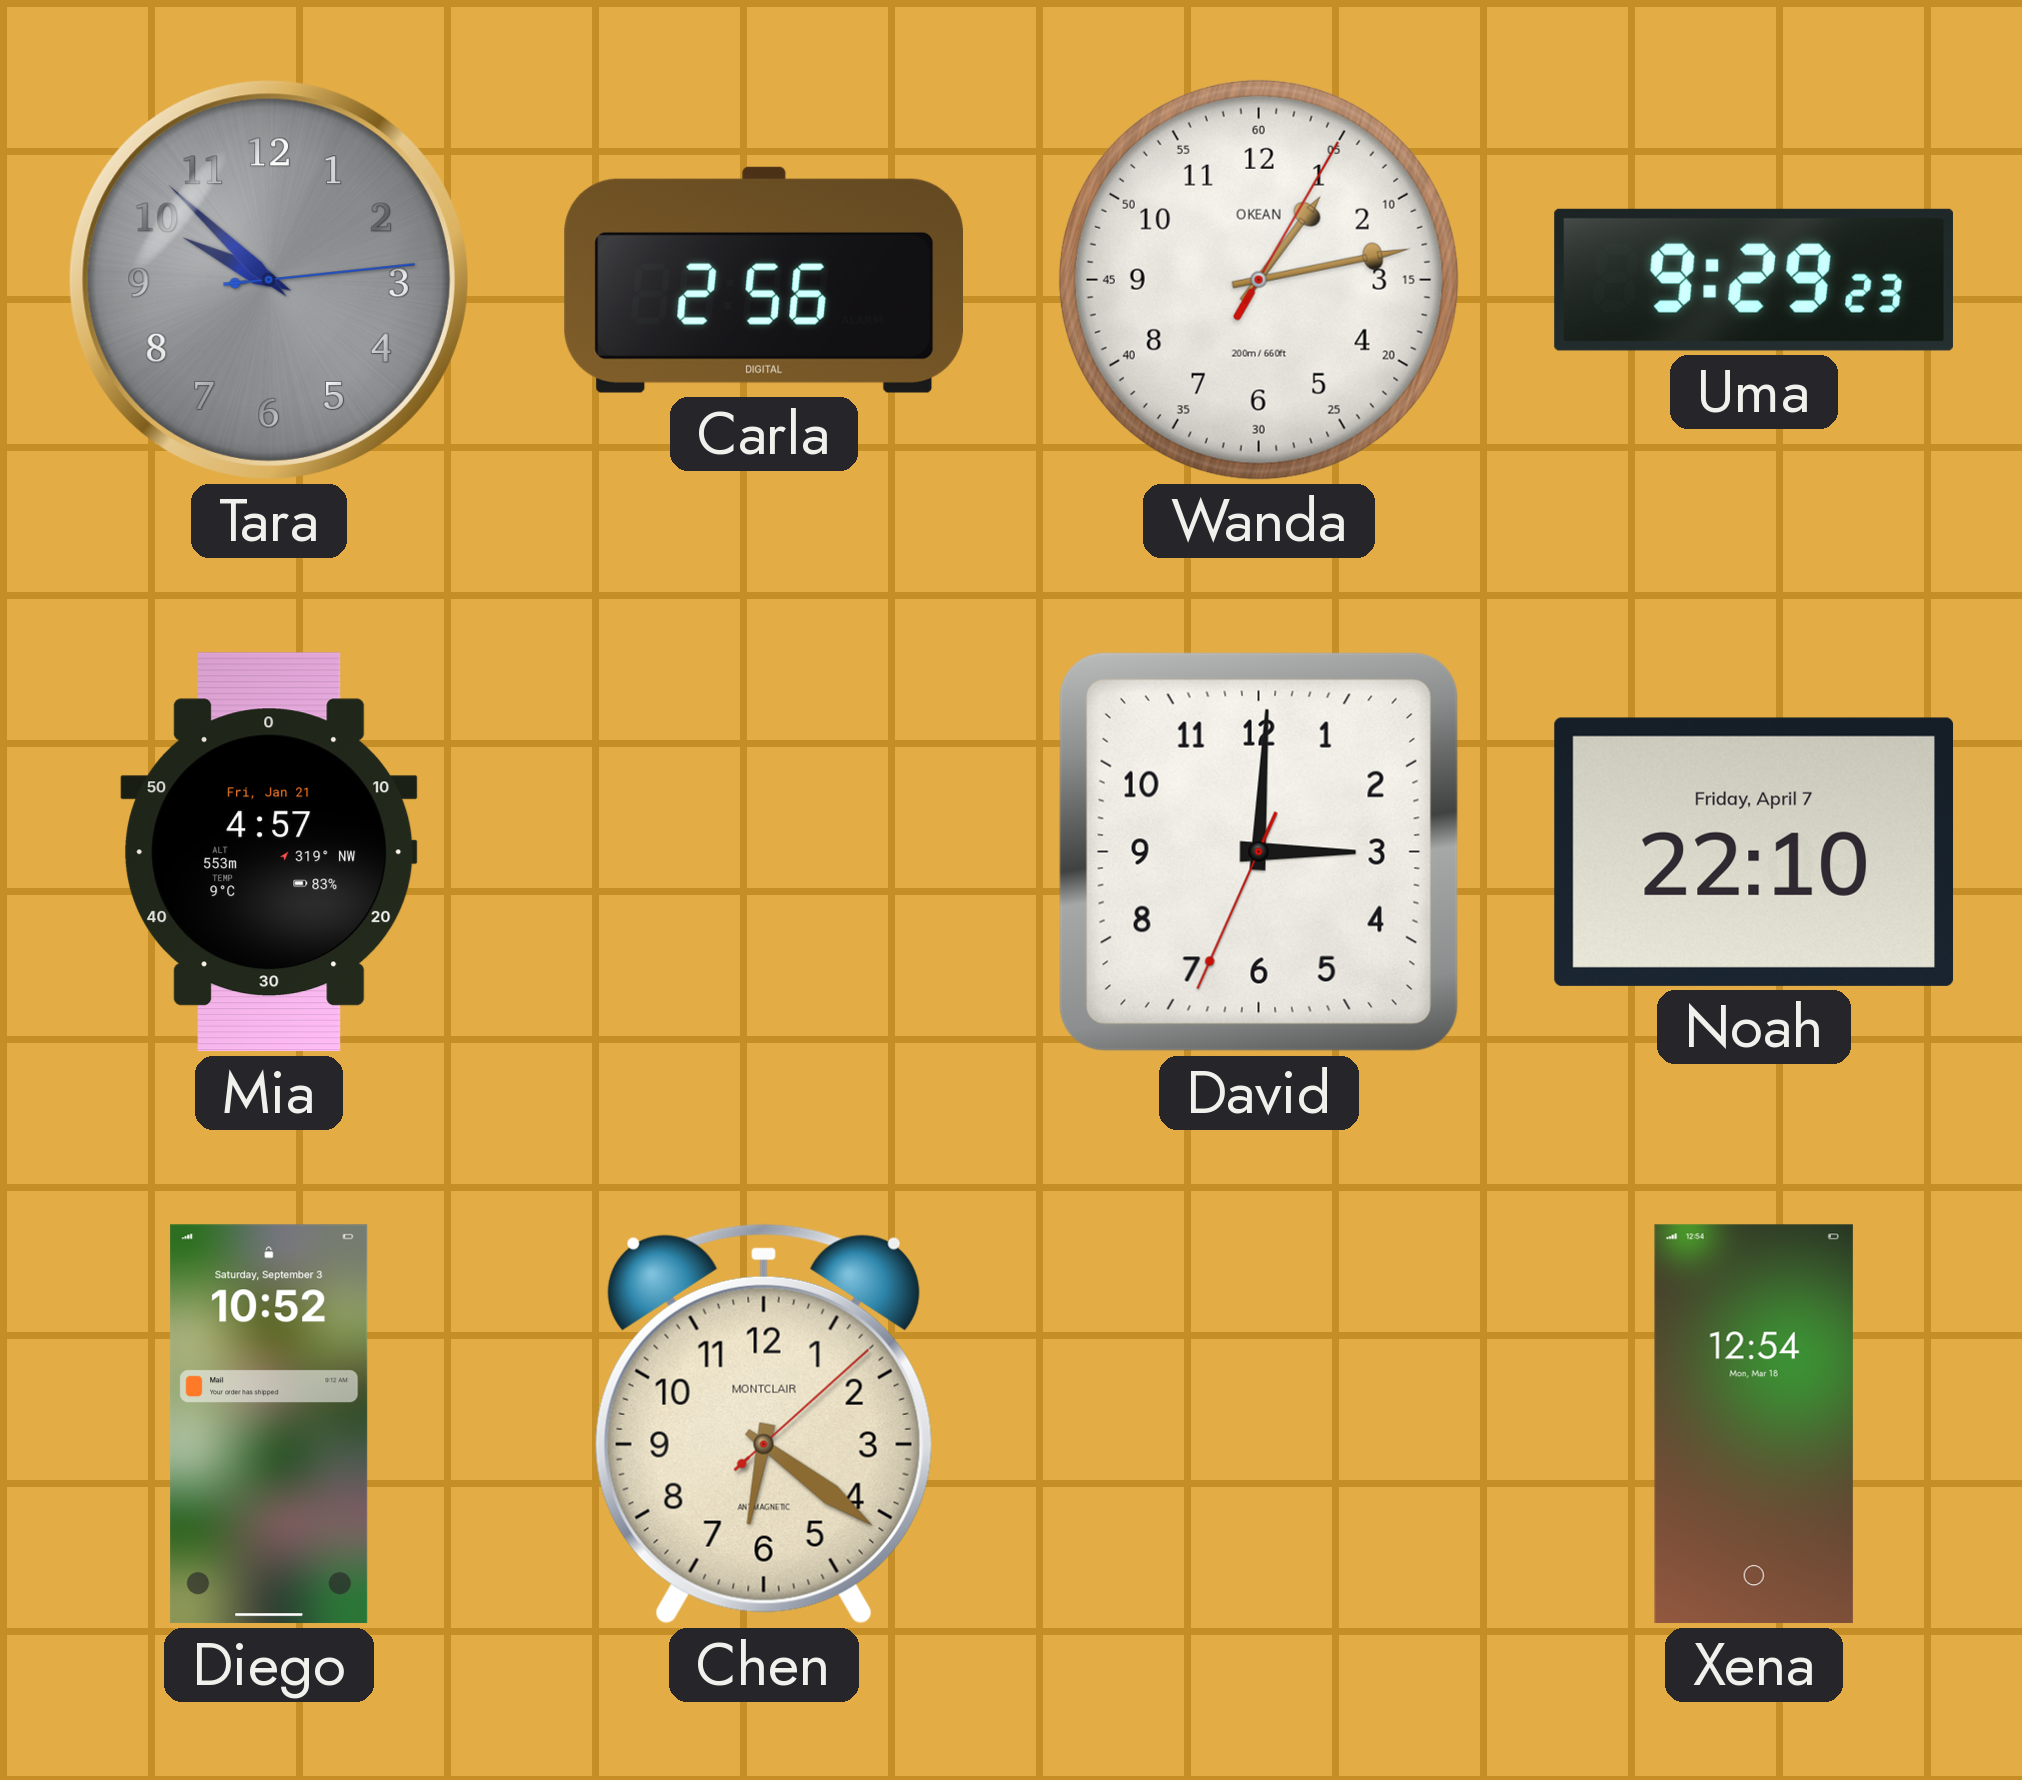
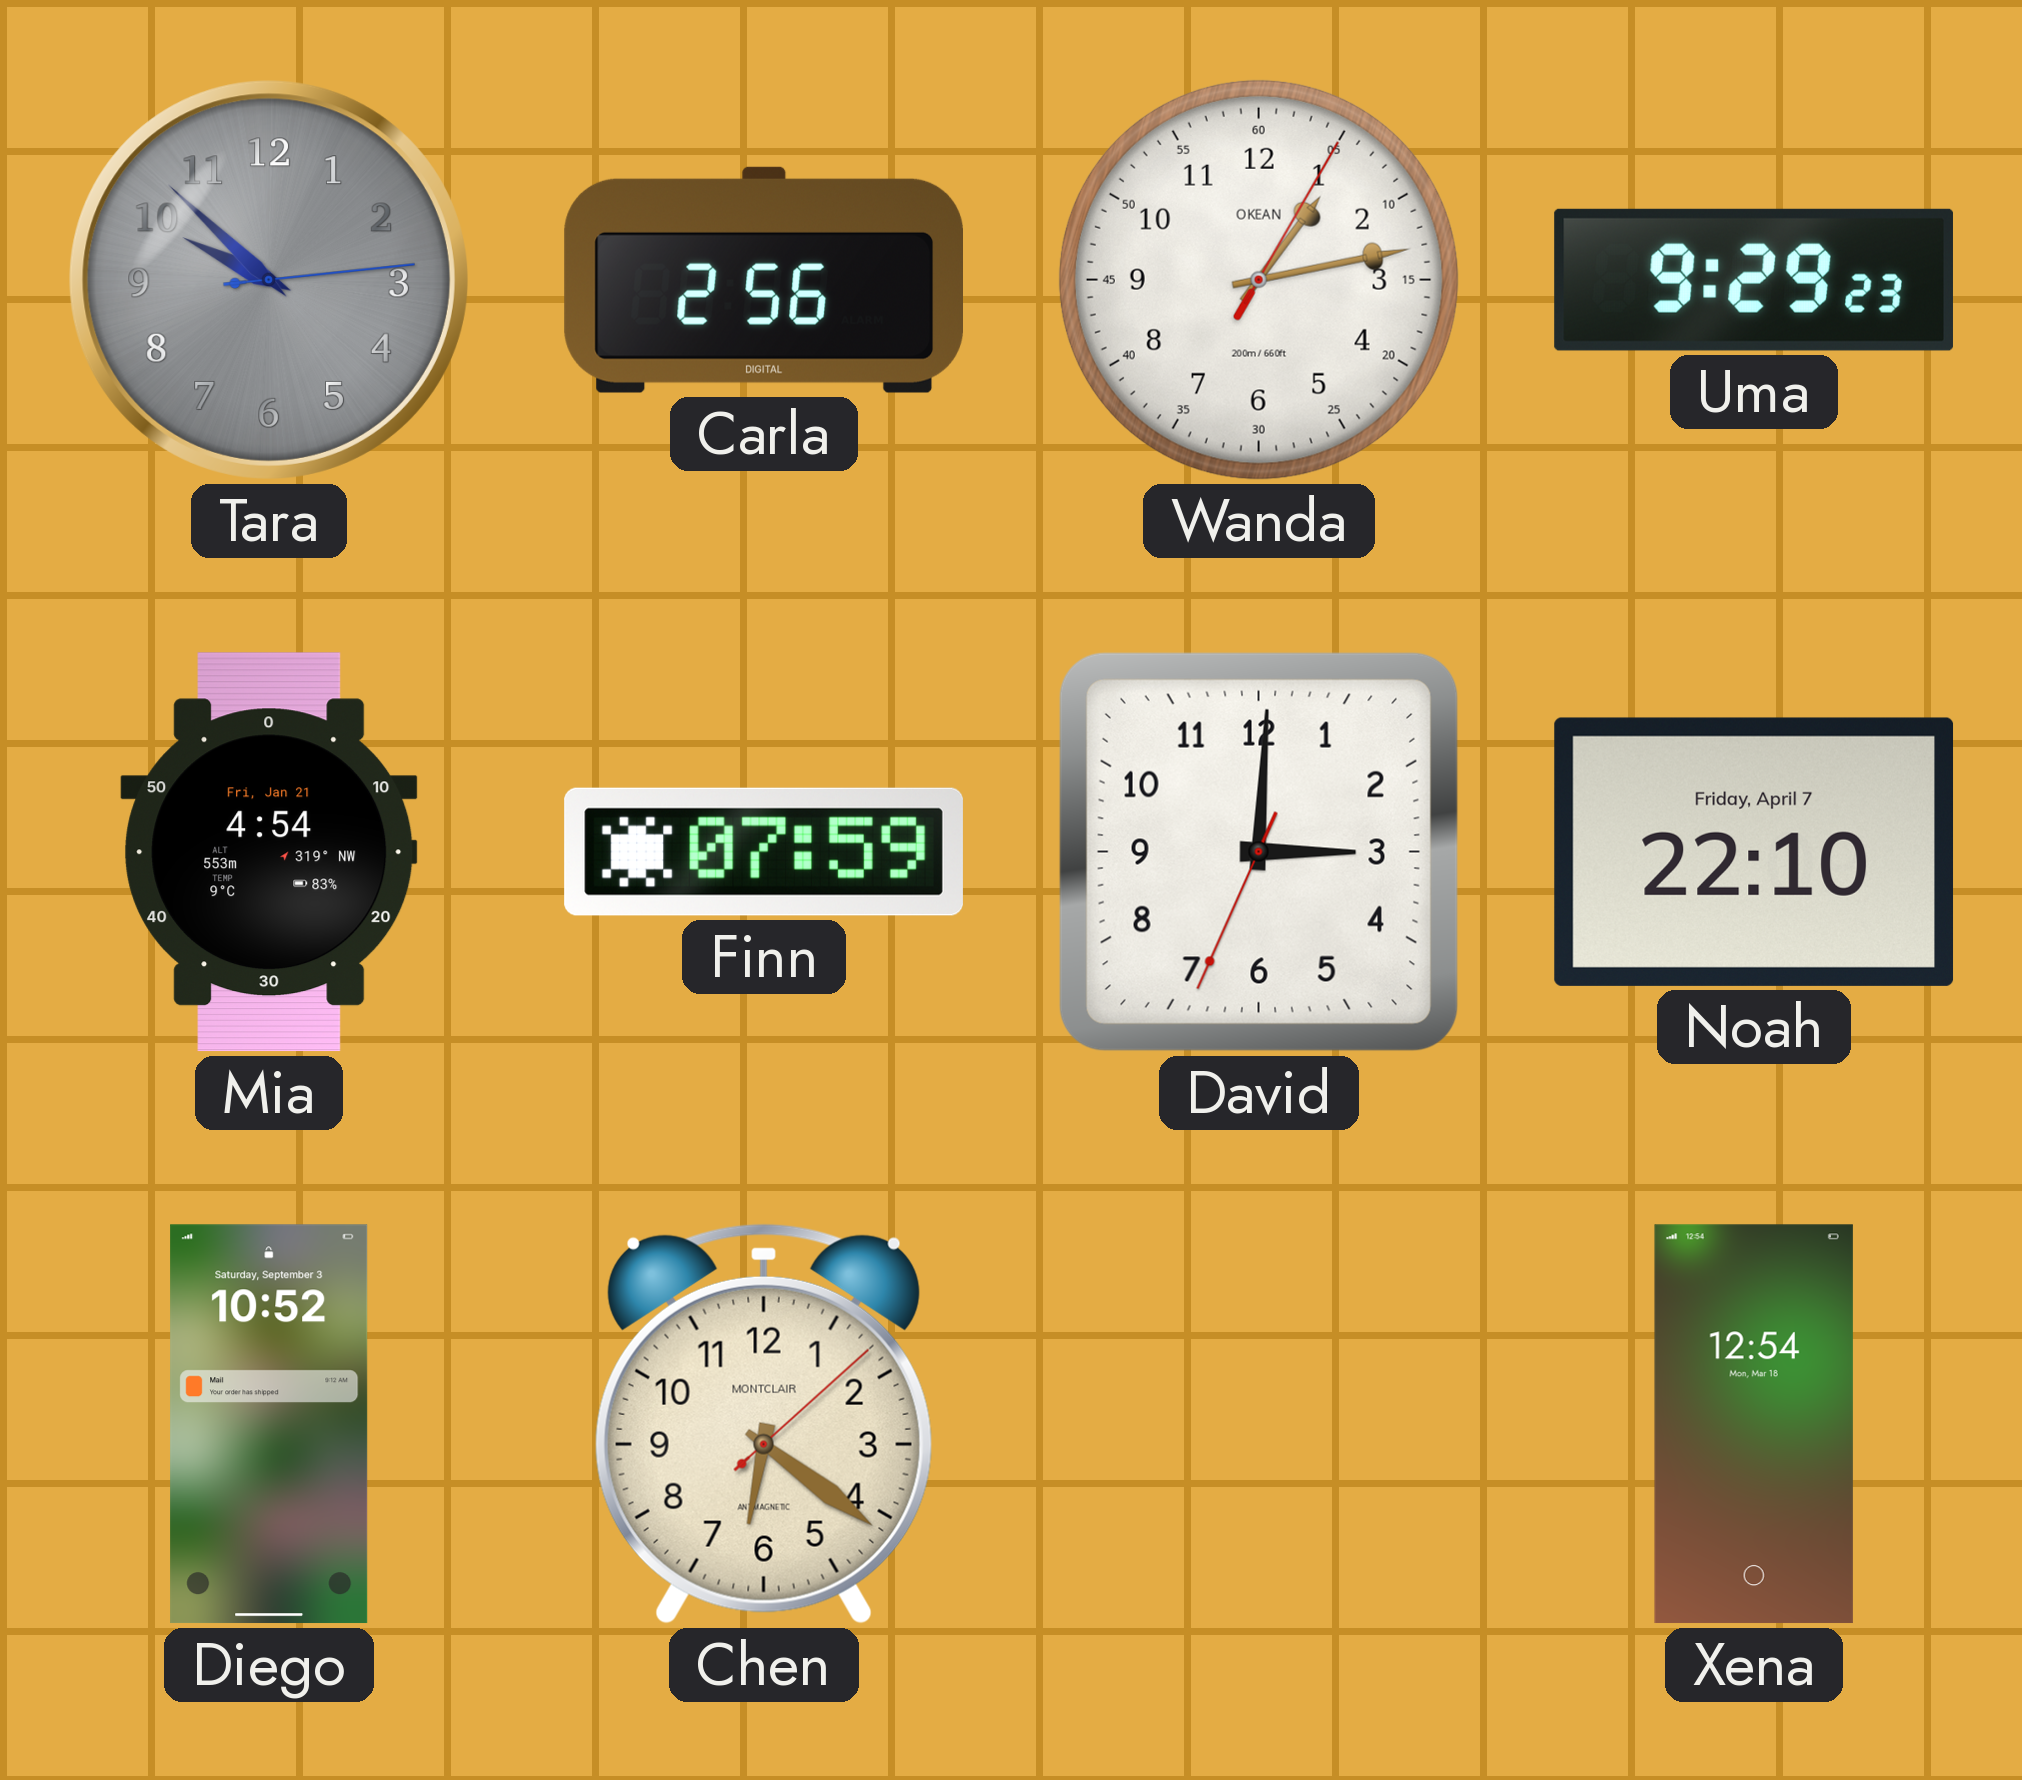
Mia: 4:57 -> 4:54 (269, 852)
Finn: none -> 07:59 (764, 852)
